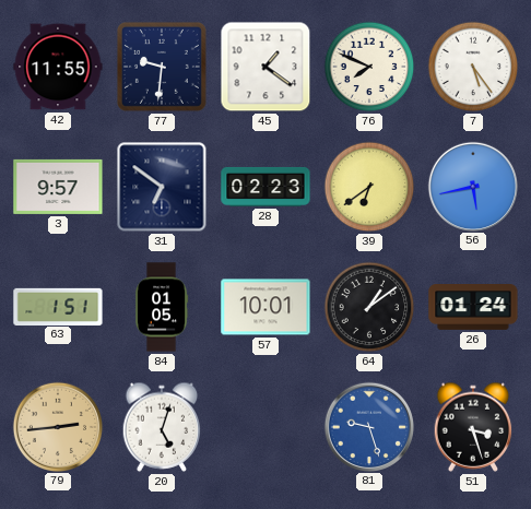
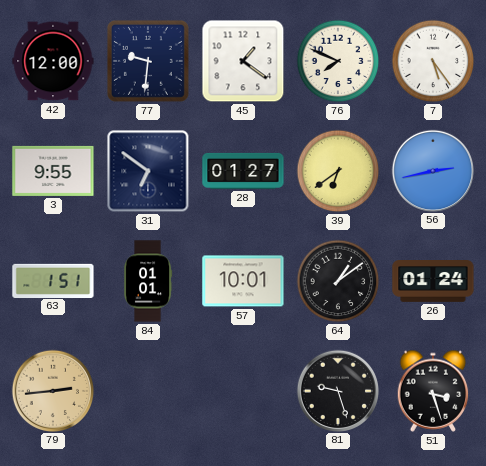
42: 11:55 -> 12:00 (53, 61)
3: 9:57 -> 9:55 (53, 171)
28: 02:23 -> 01:27 (243, 171)
56: 5:43 -> 2:43 (432, 170)
84: 01:05 -> 01:01 (148, 281)
20: 5:03 -> none (162, 427)
81 dial: blue -> black (337, 390)
